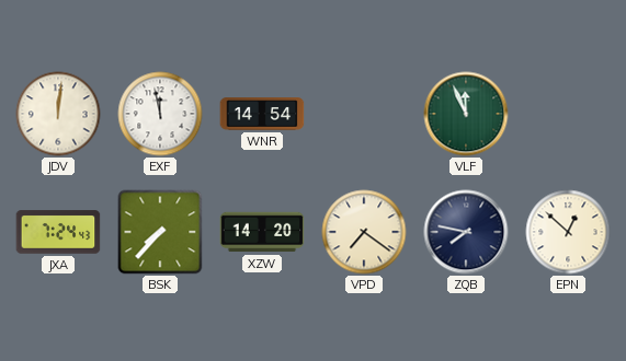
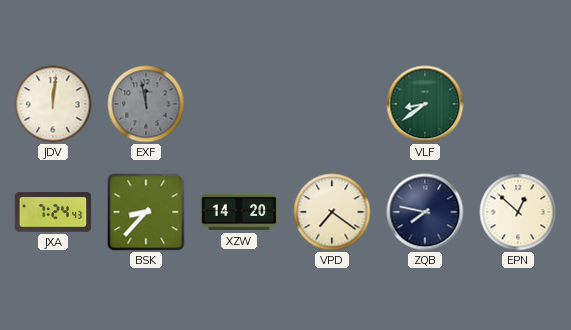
EXF dial: white -> grey (146, 104)
WNR: 14:54 -> none (262, 114)
VLF: 11:56 -> 8:39 (425, 104)
BSK: 7:37 -> 8:37 (146, 212)
